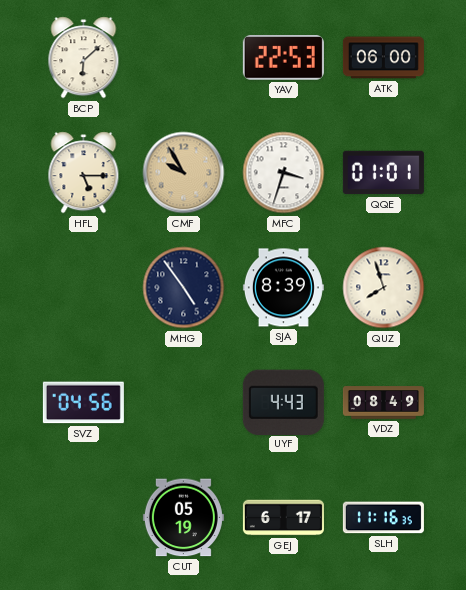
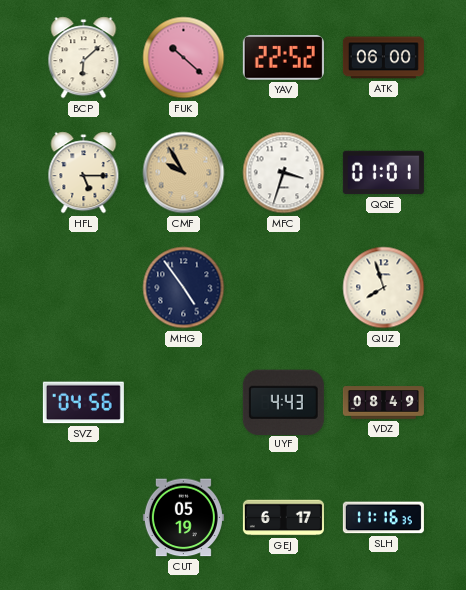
FUK: none -> 10:22 (184, 58)
YAV: 22:53 -> 22:52 (283, 58)
SJA: 8:39 -> none (283, 288)
